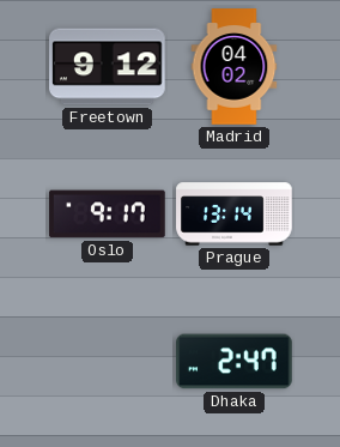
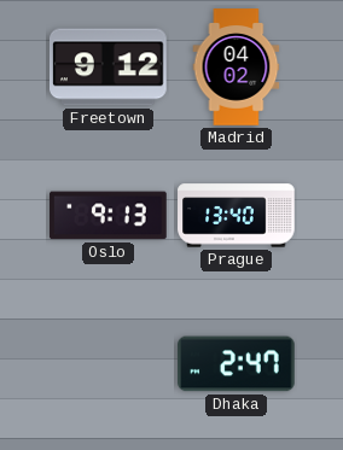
Oslo: 9:17 -> 9:13 (109, 216)
Prague: 13:14 -> 13:40 (237, 216)
